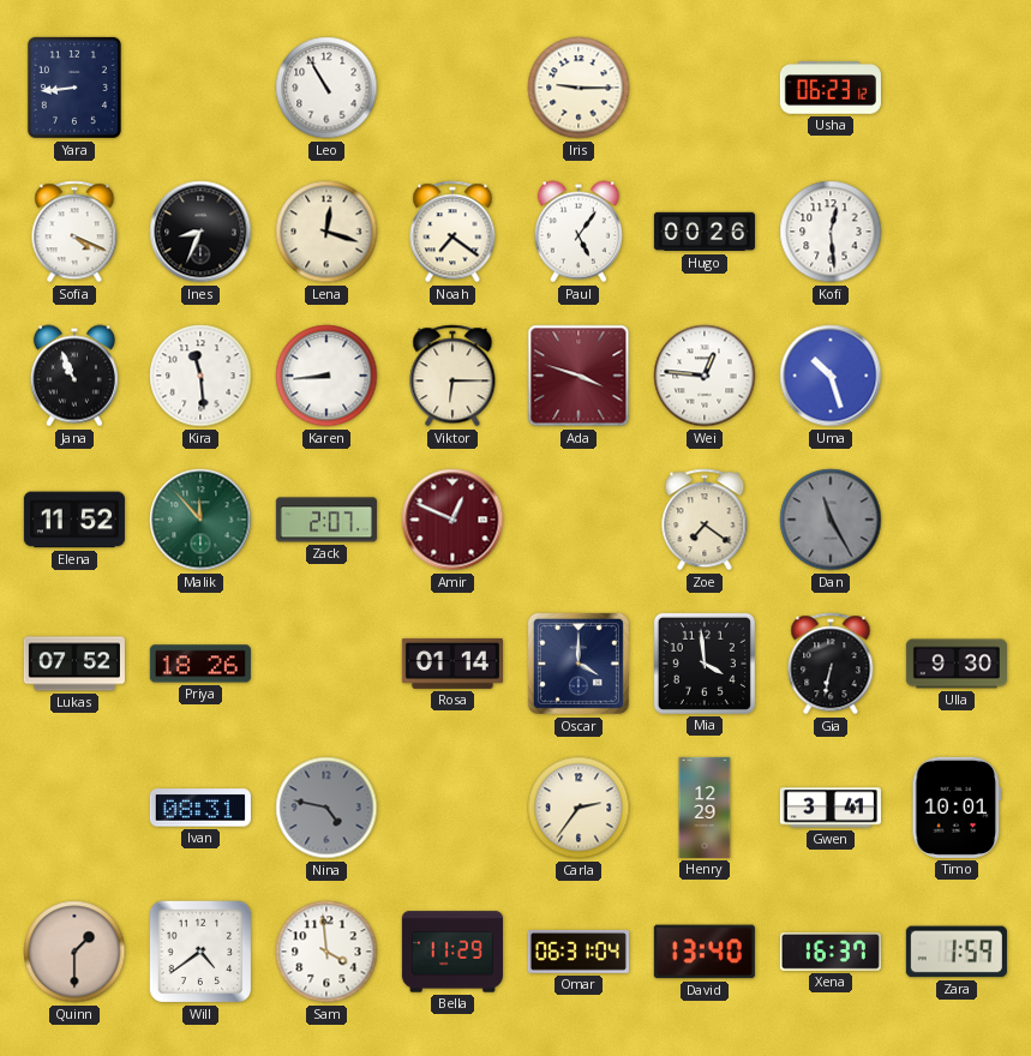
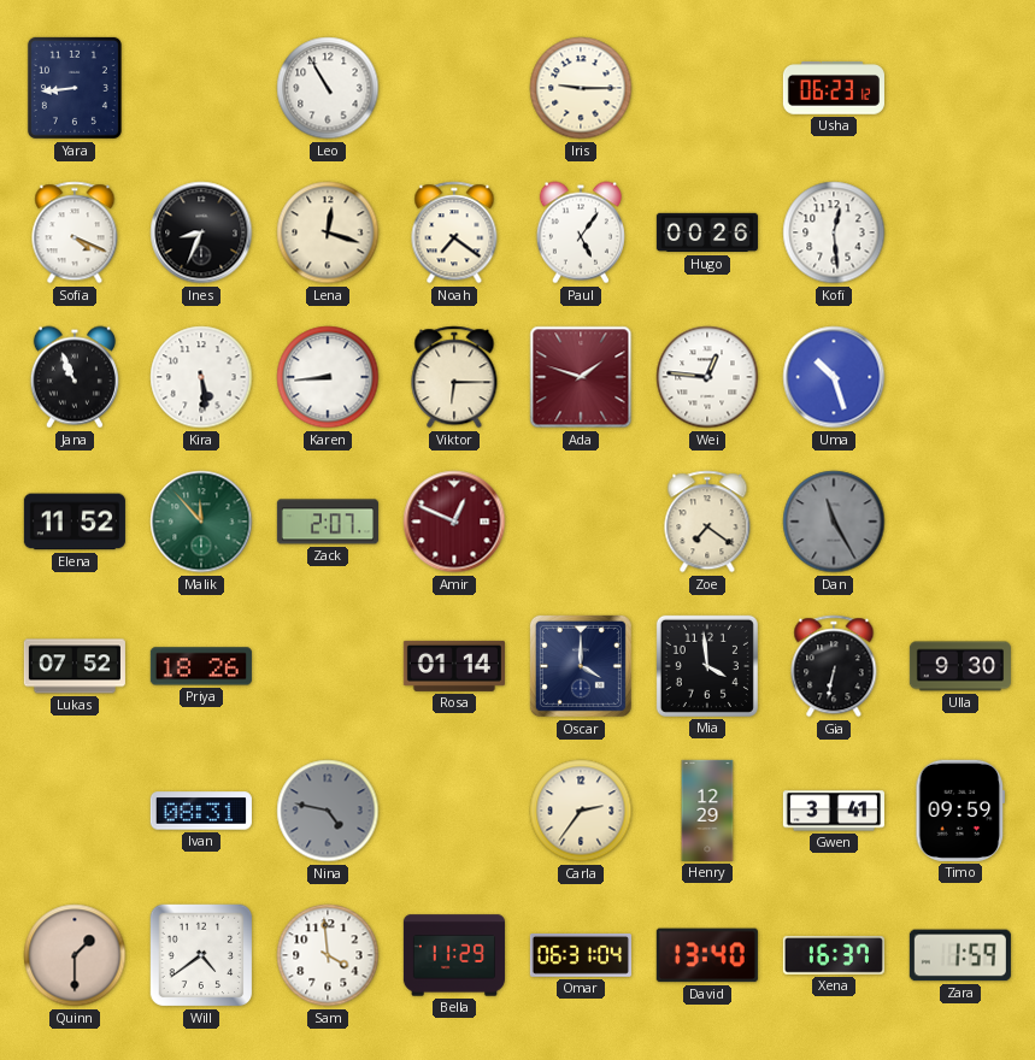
Kira: 11:29 -> 5:29 (201, 377)
Ada: 3:48 -> 1:48 (581, 377)
Timo: 10:01 -> 09:59 (960, 811)
